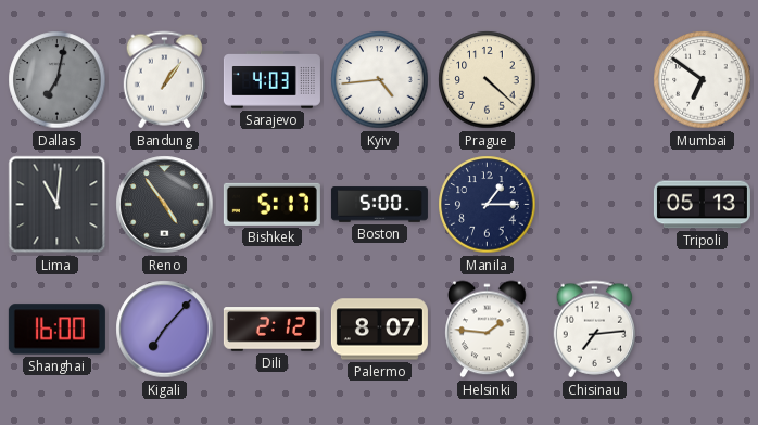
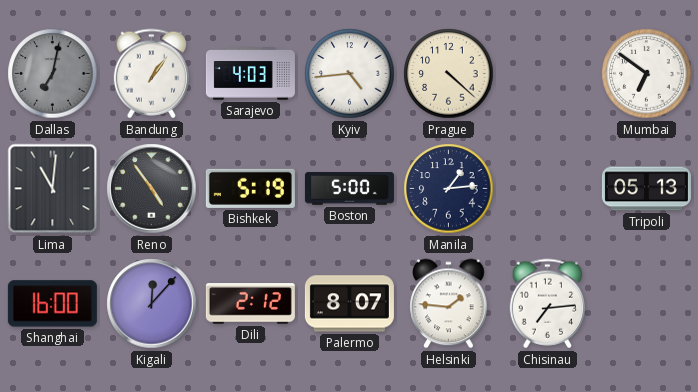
Bishkek: 5:17 -> 5:19 (250, 188)
Manila: 1:15 -> 1:14 (449, 189)
Kigali: 7:07 -> 12:07 (152, 304)
